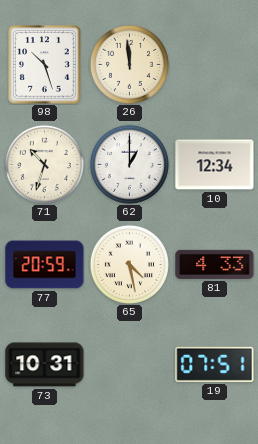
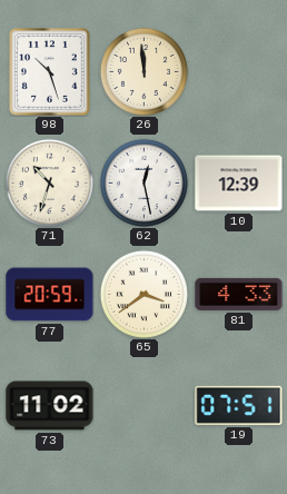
62: 1:00 -> 12:28 (143, 182)
10: 12:34 -> 12:39 (239, 184)
65: 4:28 -> 3:39 (143, 294)
73: 10:31 -> 11:02 (50, 406)
